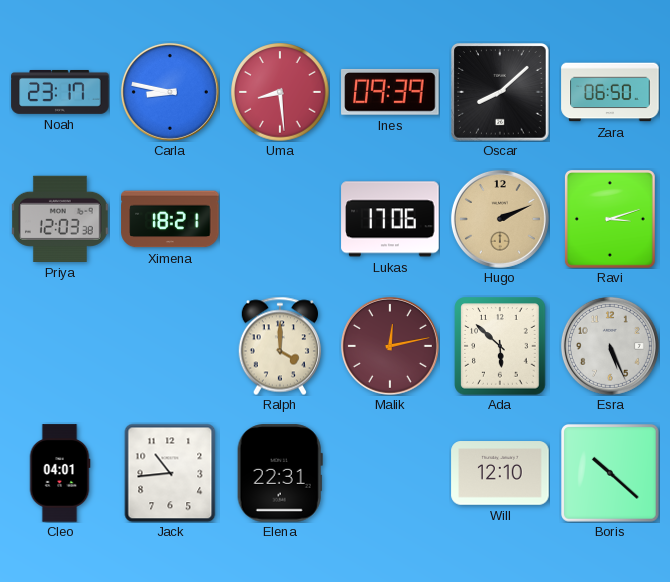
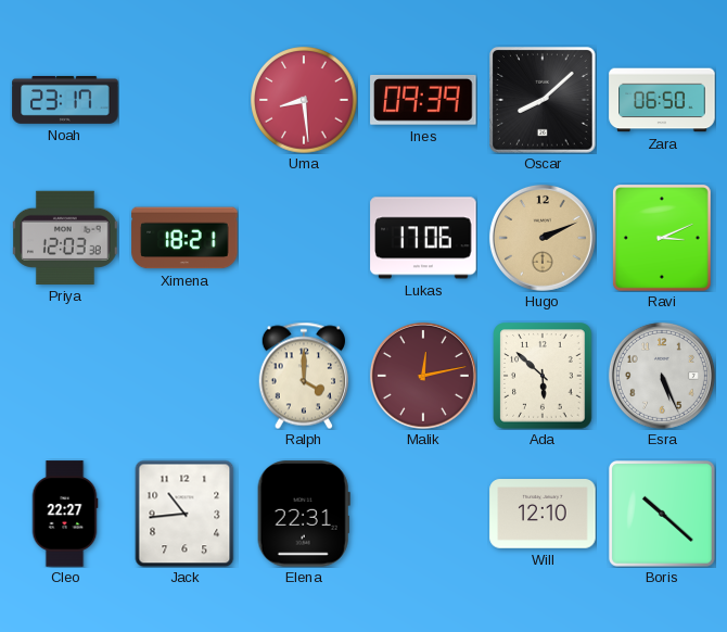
Carla: 8:47 -> none (170, 92)
Ravi: 3:12 -> 3:11 (662, 239)
Cleo: 04:01 -> 22:27 (65, 514)
